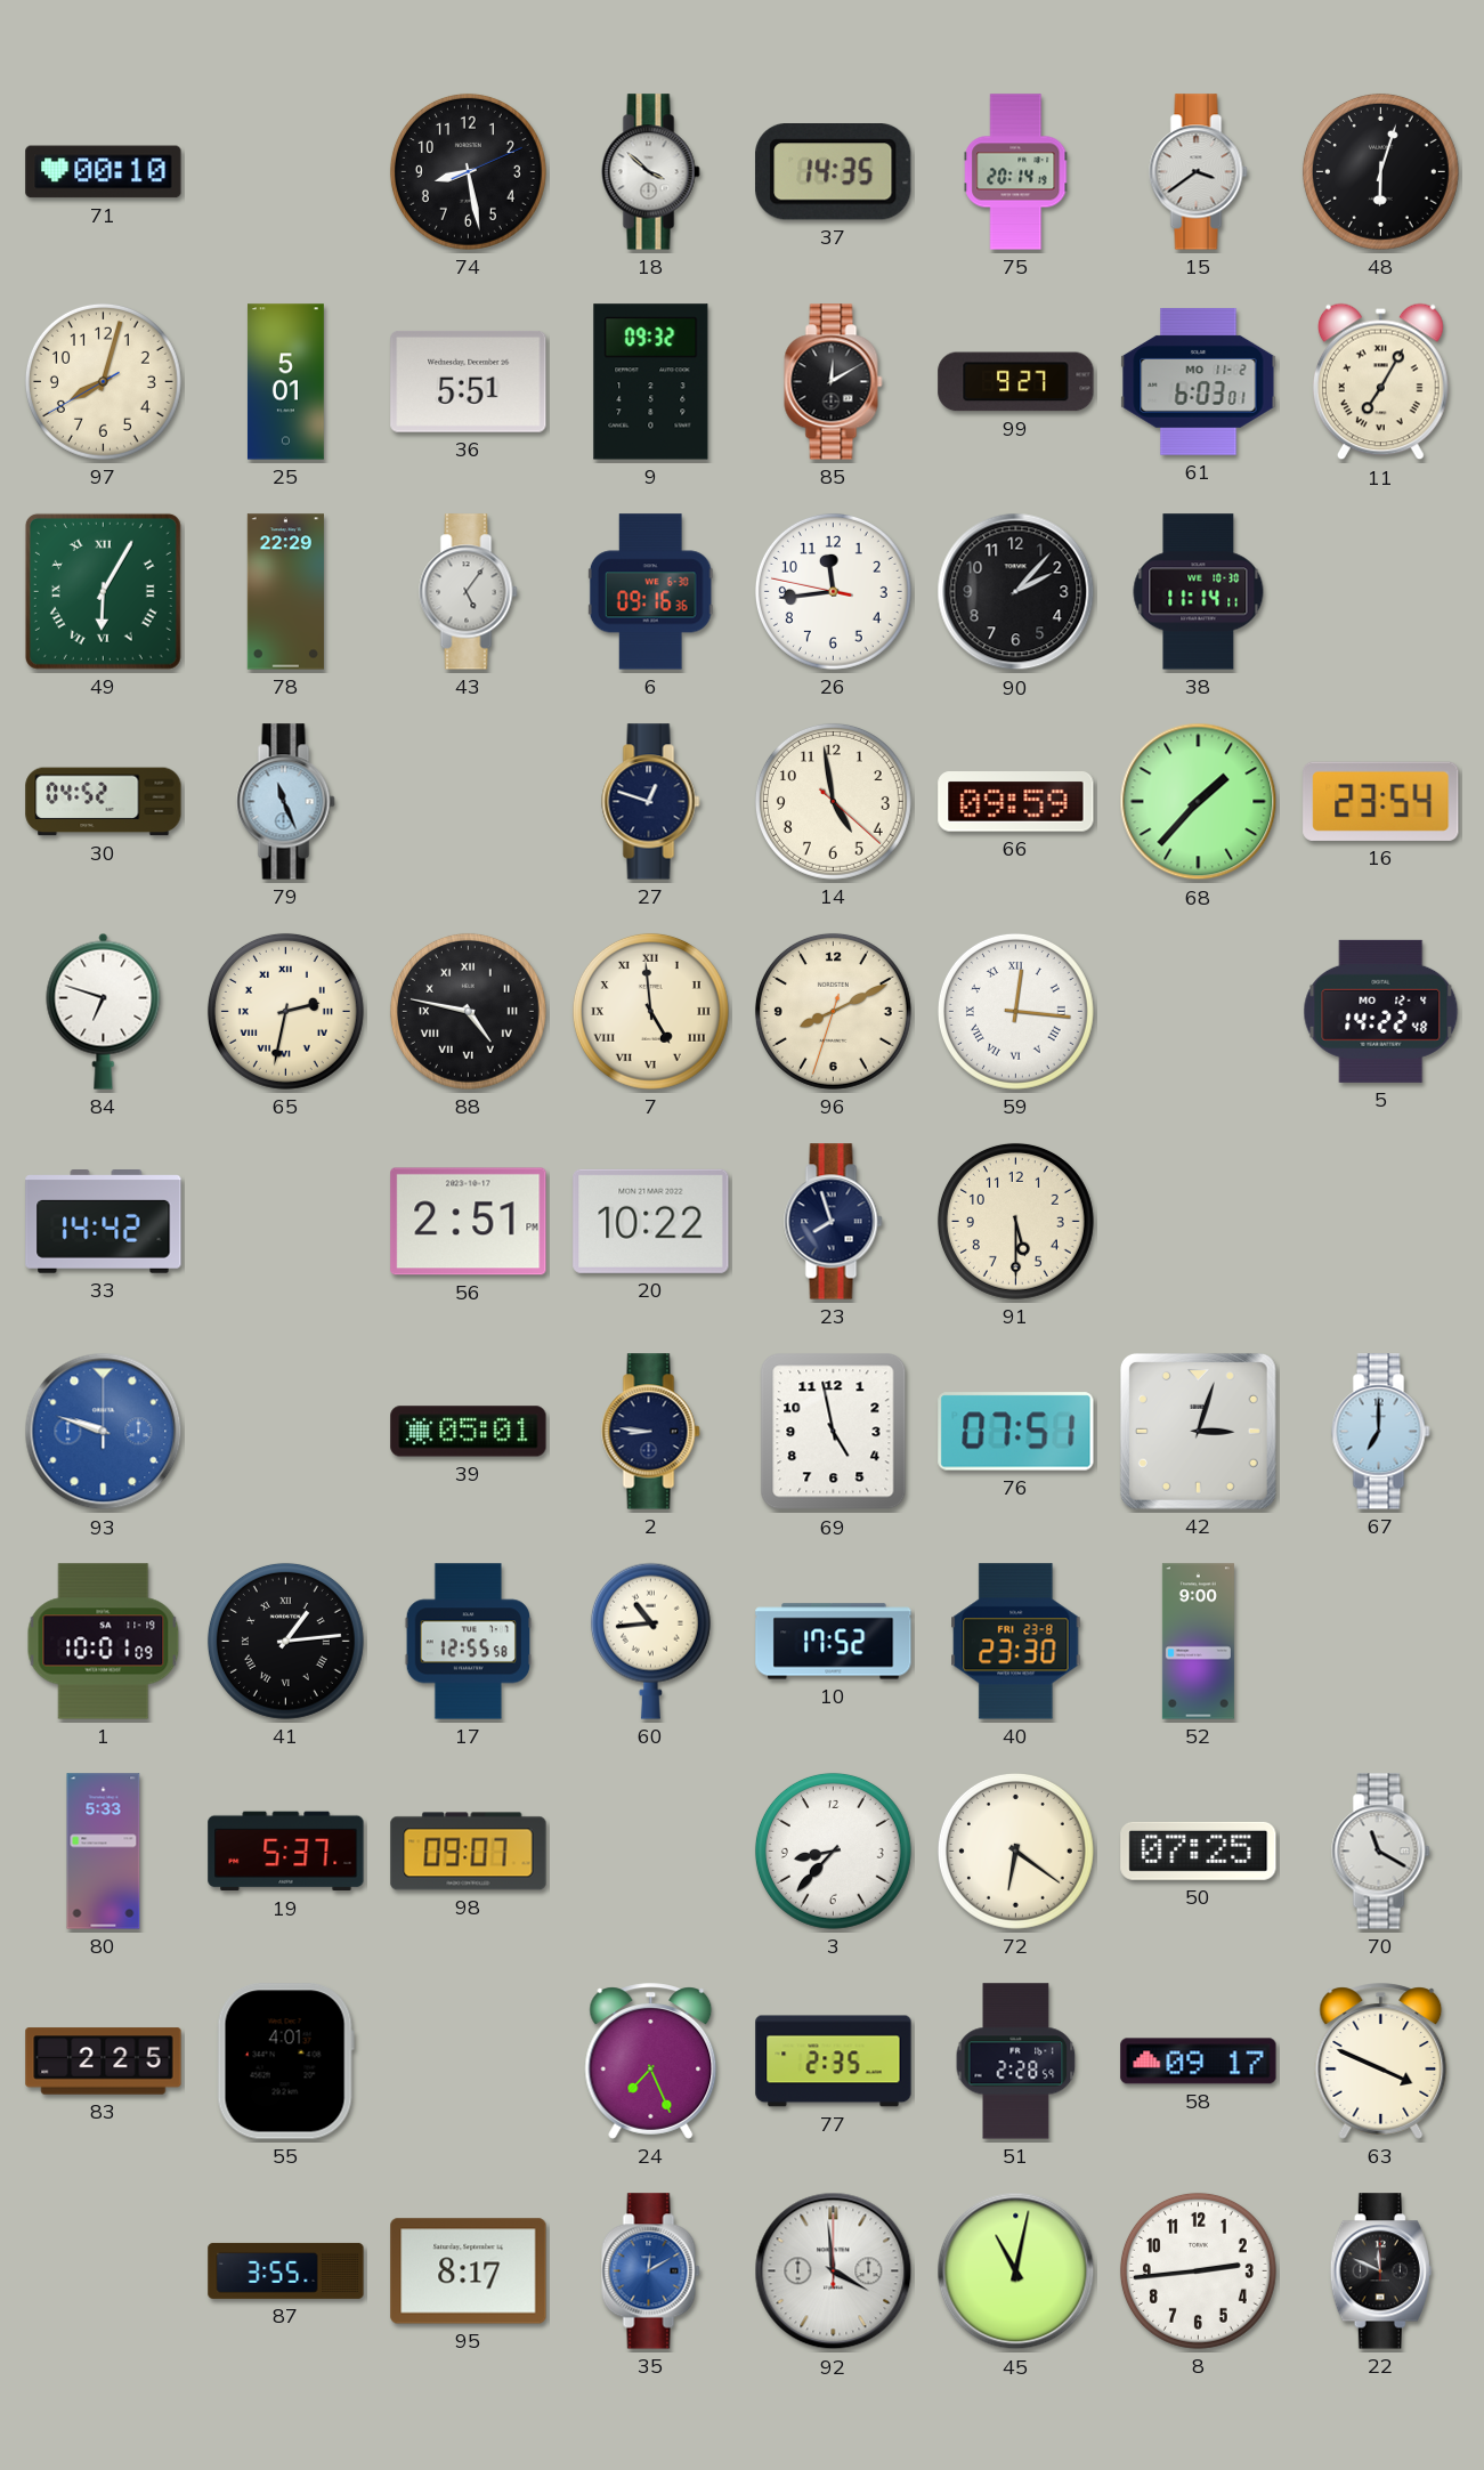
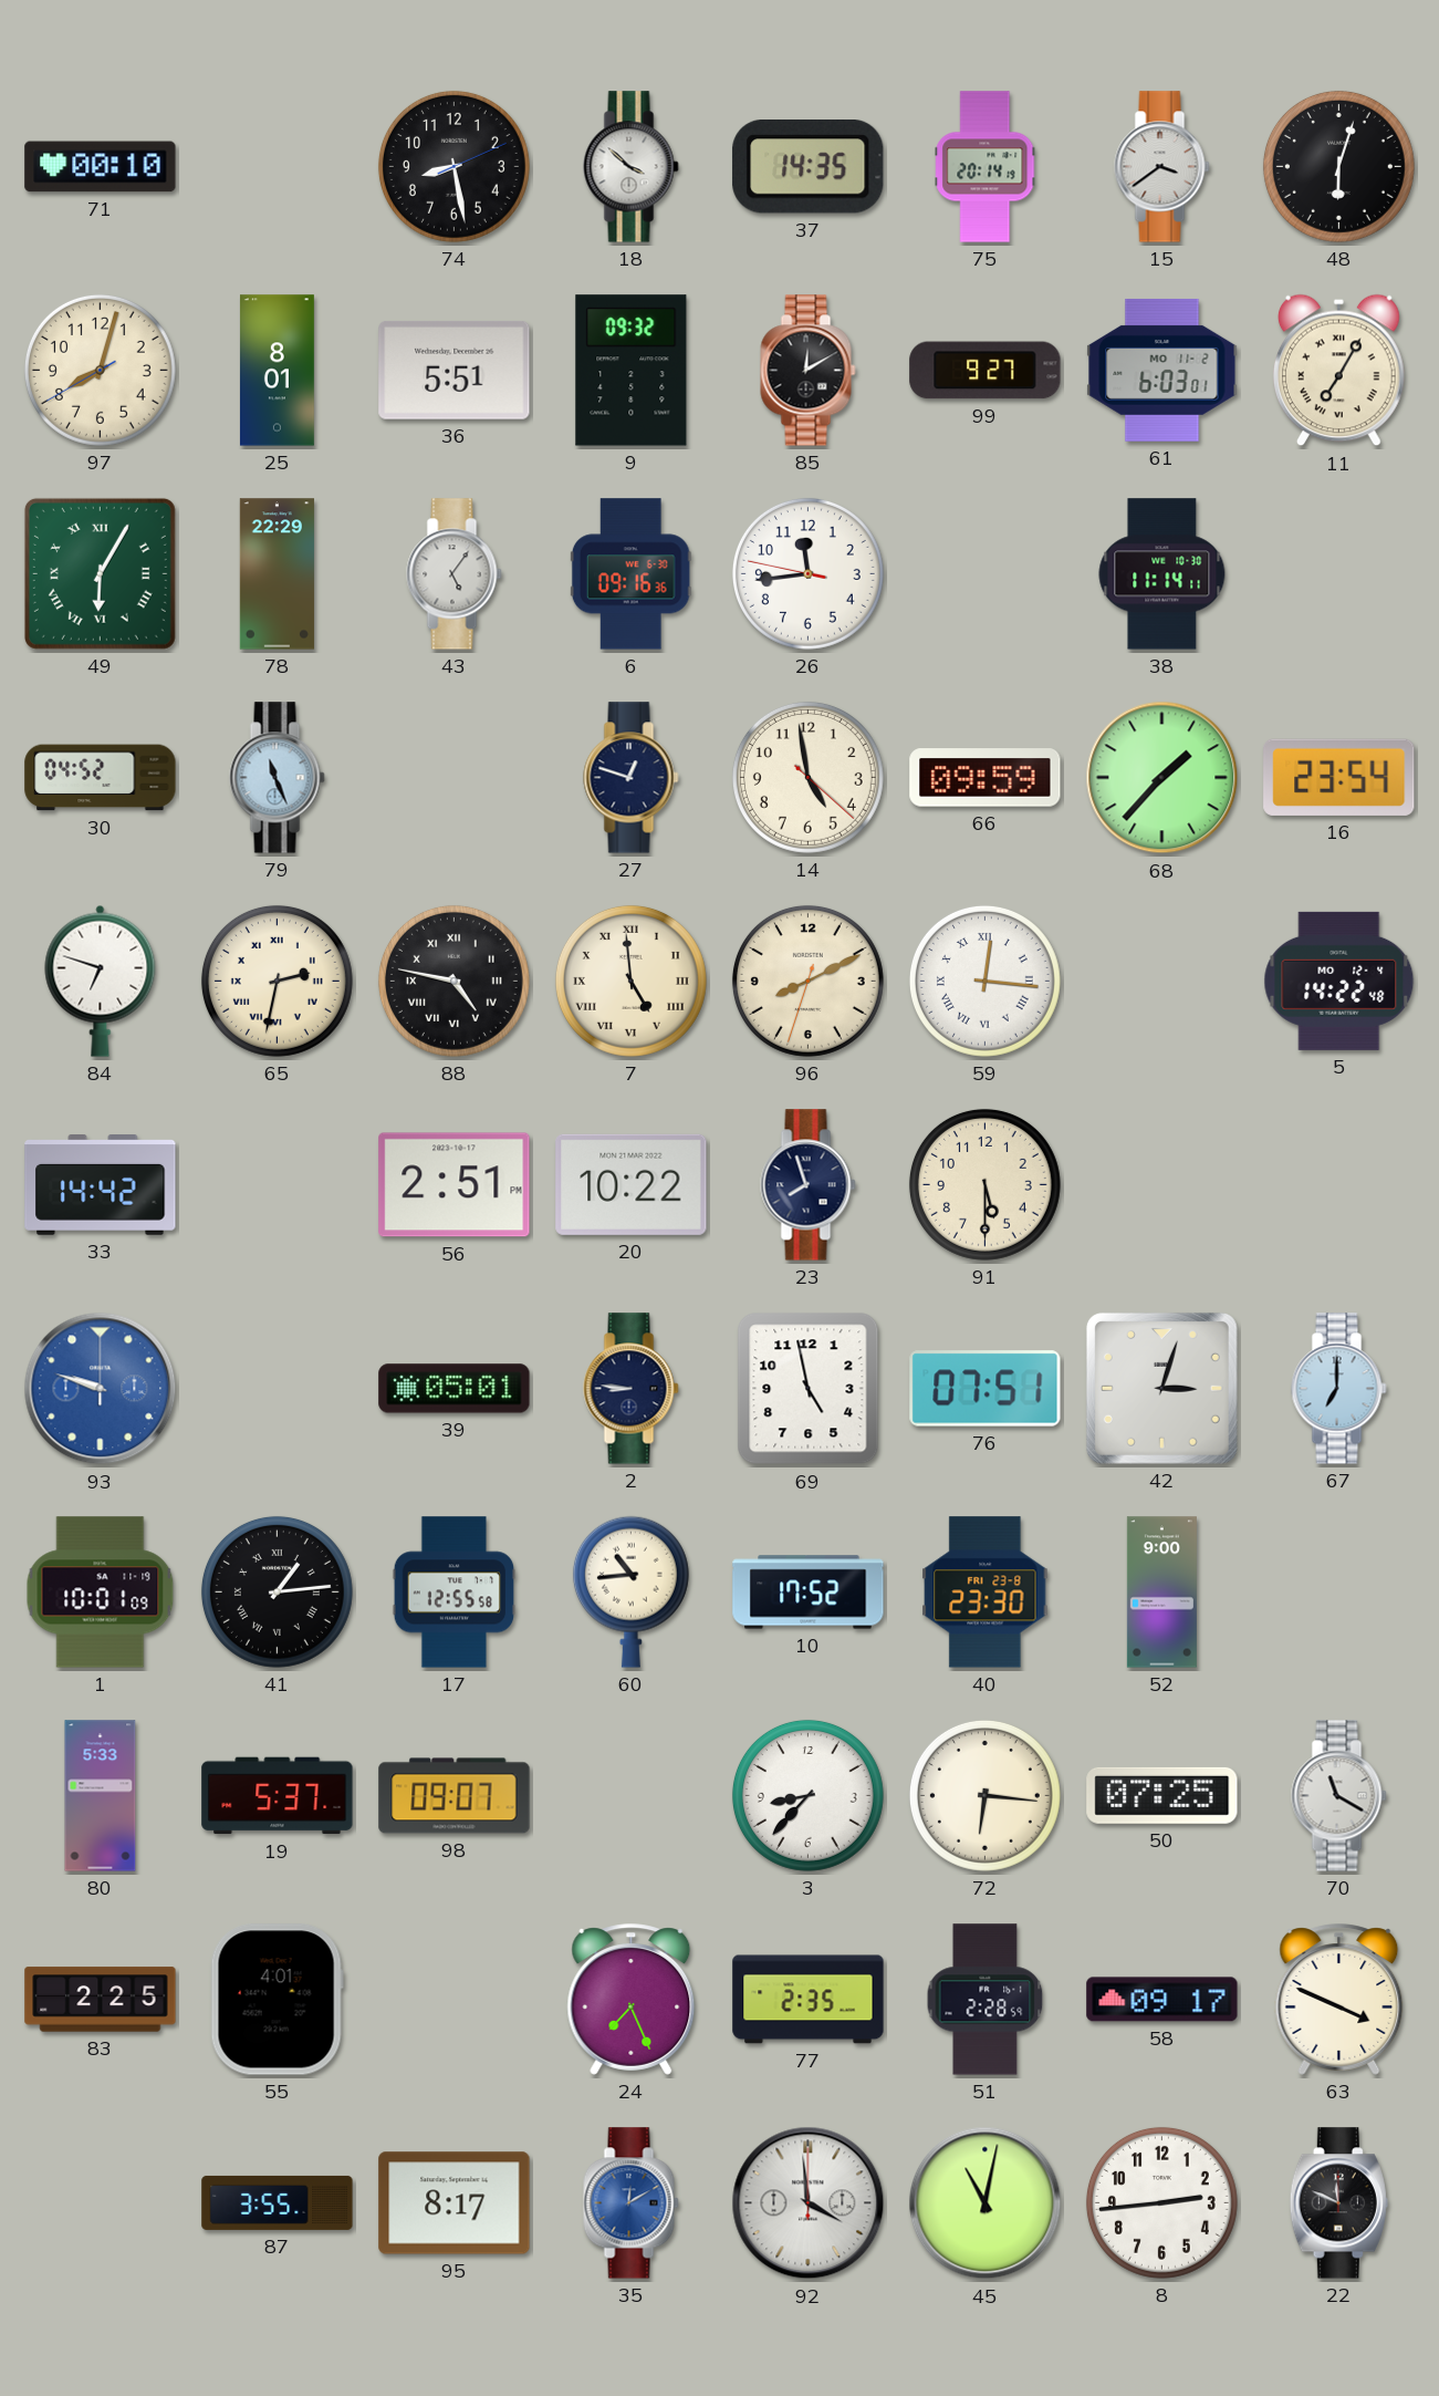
25: 5:01 -> 8:01 (277, 371)
90: 2:07 -> none (1016, 592)
72: 6:21 -> 6:16 (984, 1795)
